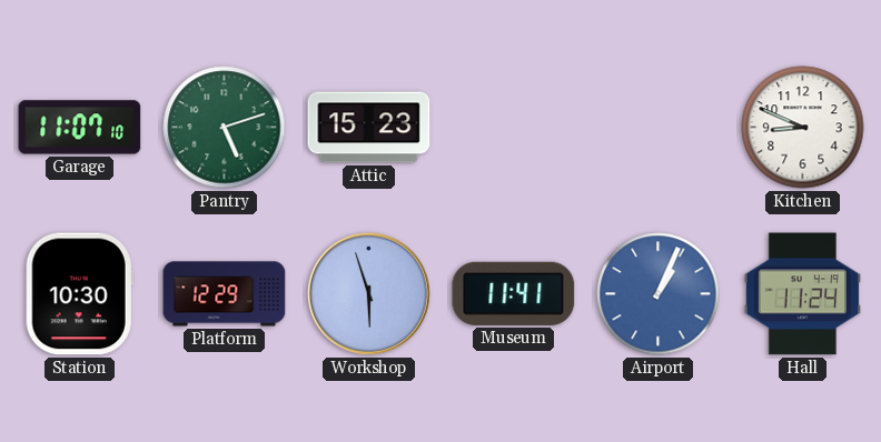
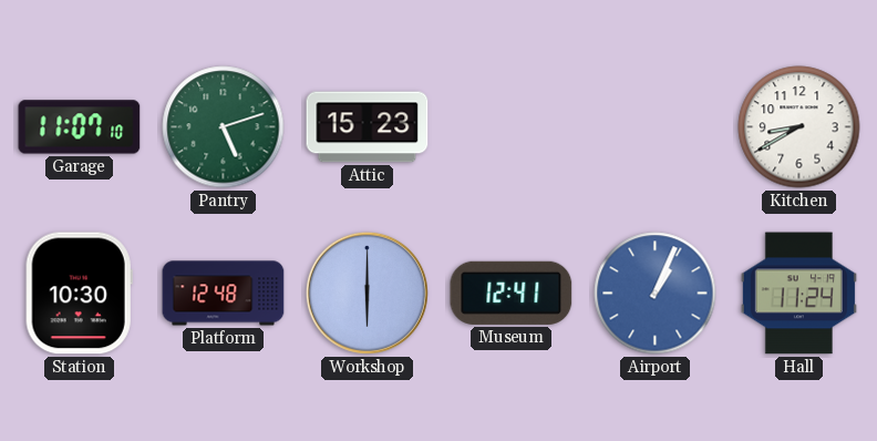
Kitchen: 8:49 -> 8:40 (799, 127)
Platform: 12:29 -> 12:48 (224, 294)
Workshop: 5:57 -> 6:00 (367, 293)
Museum: 11:41 -> 12:41 (512, 293)
